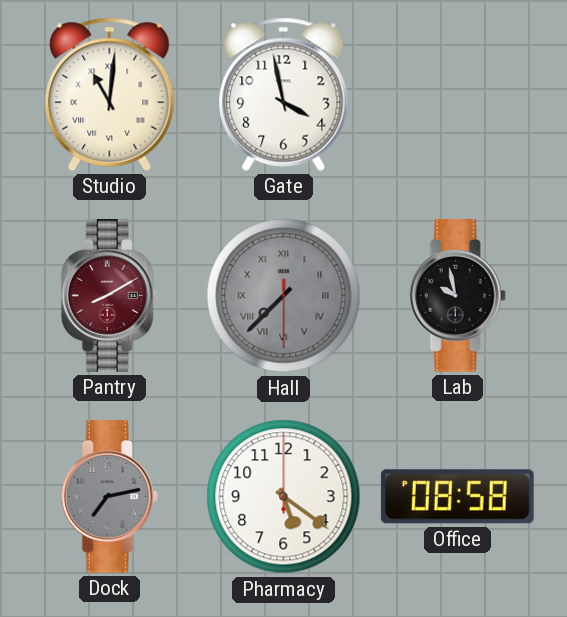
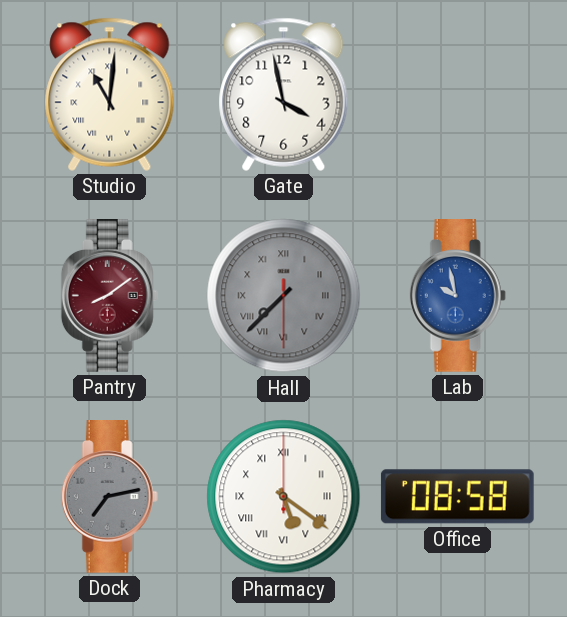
Pantry: 8:10 -> 8:09 (109, 296)
Lab dial: black -> blue (457, 296)
Pharmacy numerals: Arabic -> Roman (284, 497)
